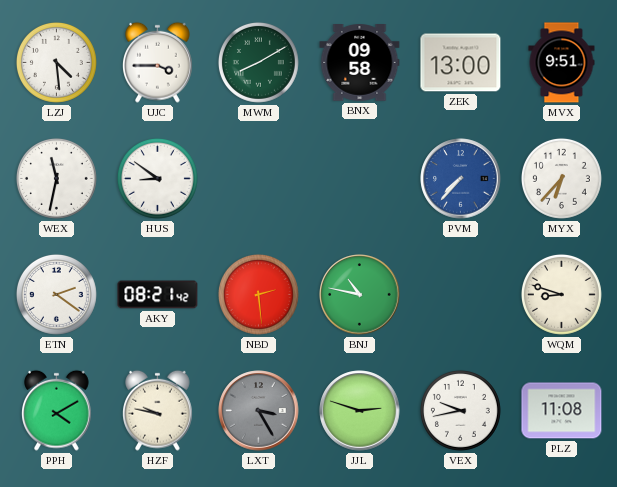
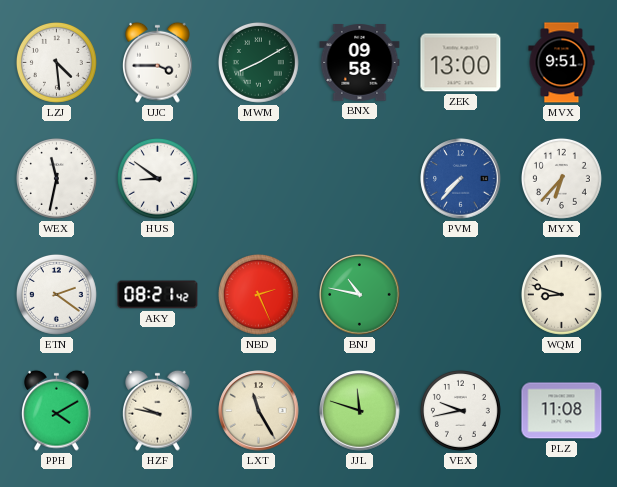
NBD: 2:29 -> 2:26 (258, 294)
LXT: 3:25 -> 11:25 (259, 411)
LXT dial: grey -> cream (259, 411)
JJL: 2:48 -> 11:48 (360, 411)
